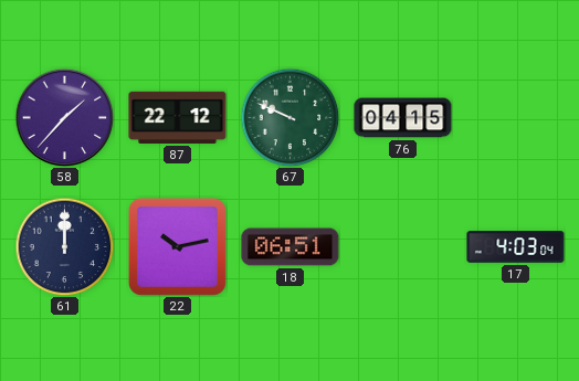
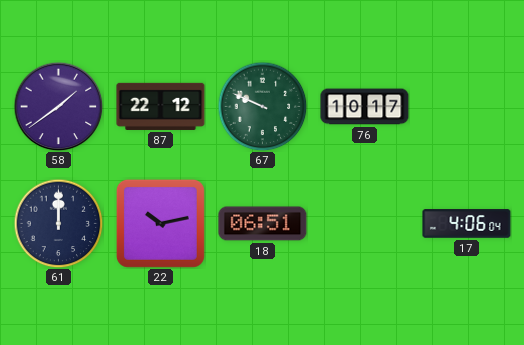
58: 1:37 -> 1:39 (58, 106)
76: 04:15 -> 10:17 (365, 107)
17: 4:03 -> 4:06 (467, 224)
